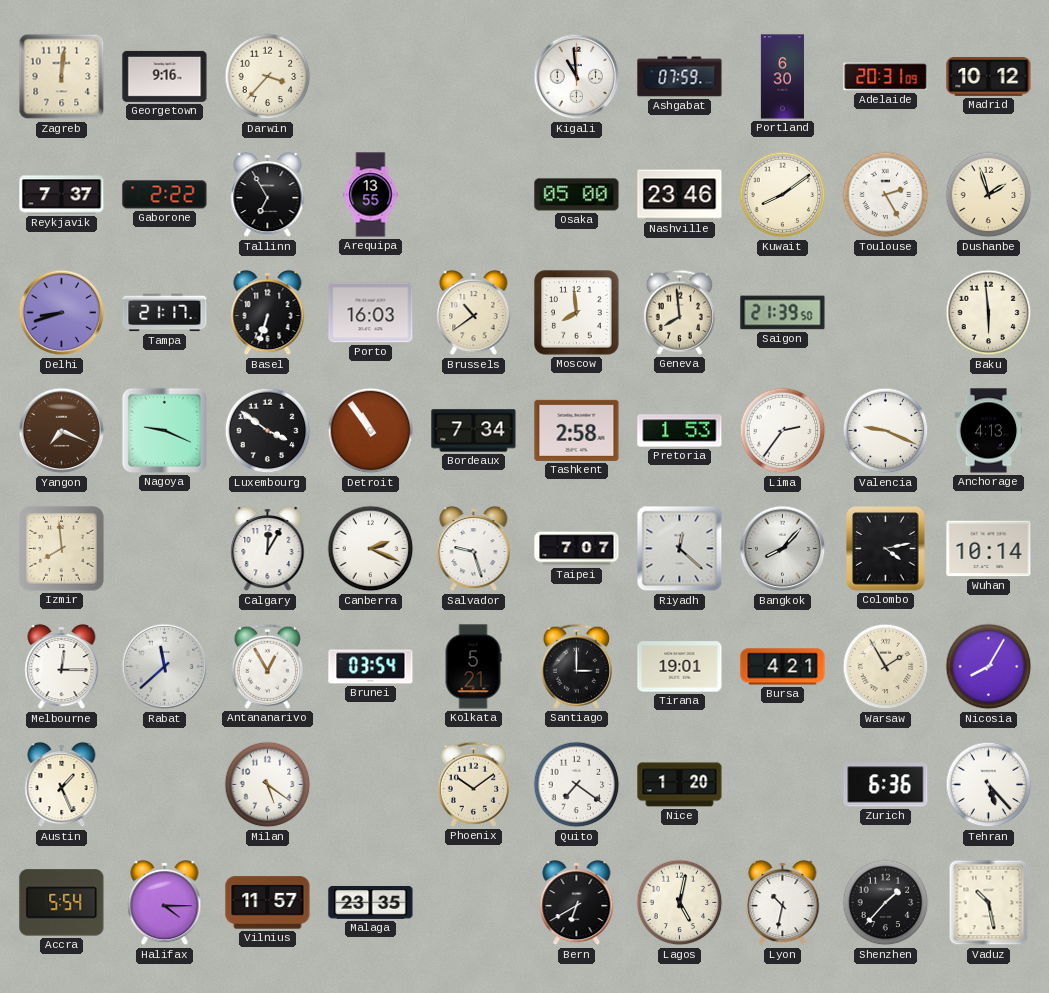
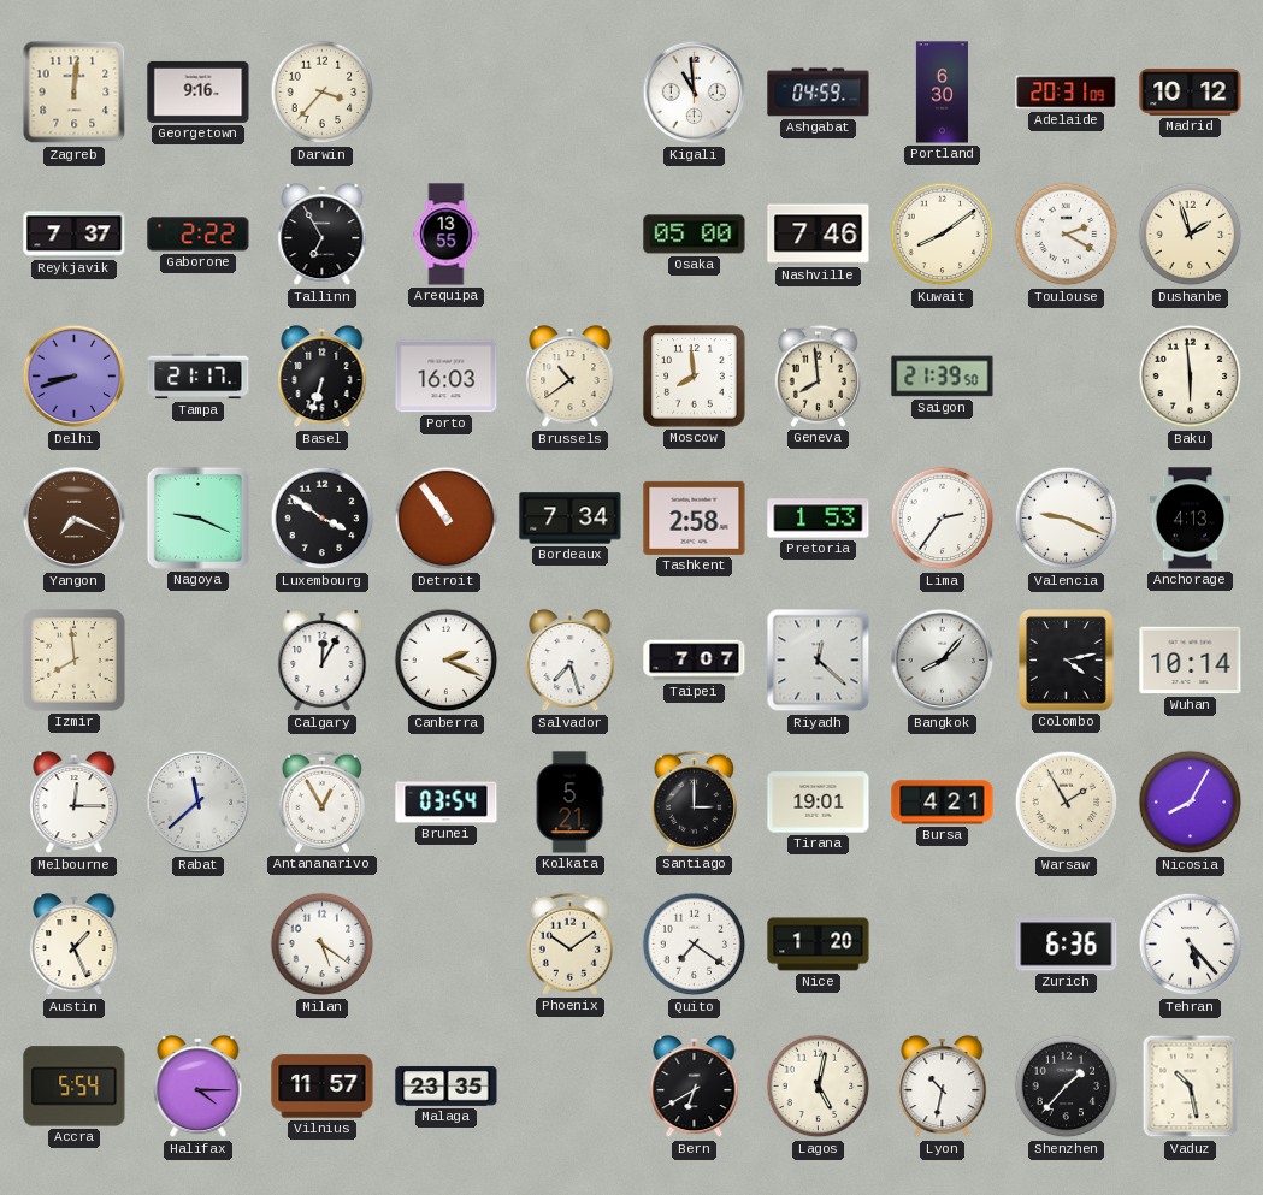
Ashgabat: 07:59 -> 04:59 (819, 93)
Nashville: 23:46 -> 7:46 (819, 235)
Toulouse: 2:25 -> 2:20 (1067, 235)
Salvador: 9:27 -> 7:27 (571, 661)
